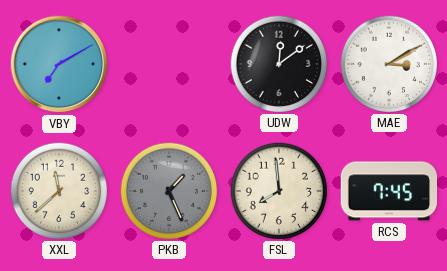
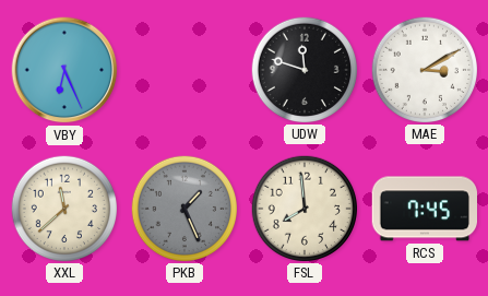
VBY: 7:10 -> 6:26 (64, 70)
UDW: 12:09 -> 11:48 (303, 69)
